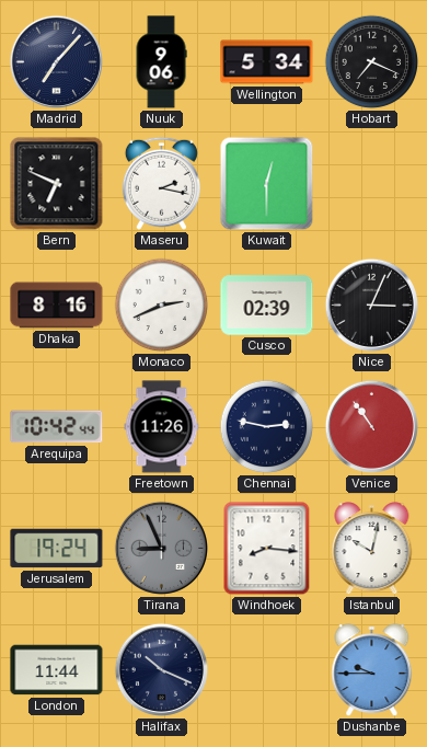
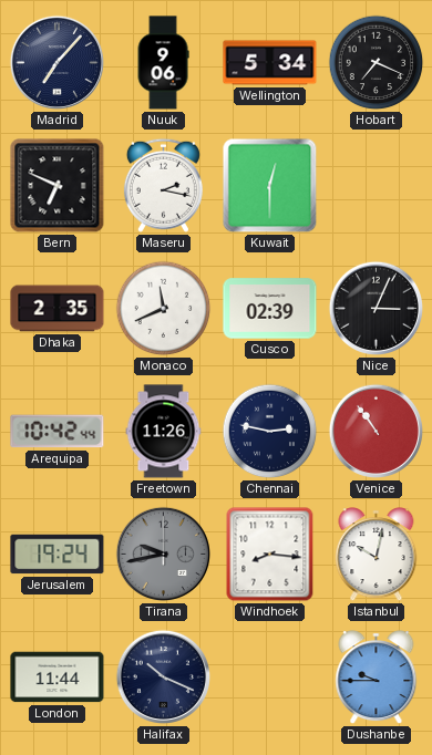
Dhaka: 8:16 -> 2:35 (58, 309)
Monaco: 2:41 -> 11:41 (164, 309)
Tirana: 8:56 -> 9:43 (163, 554)
